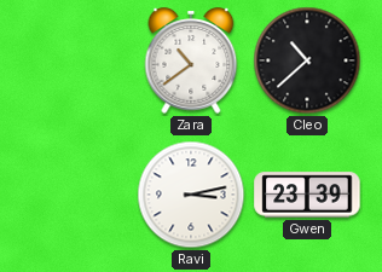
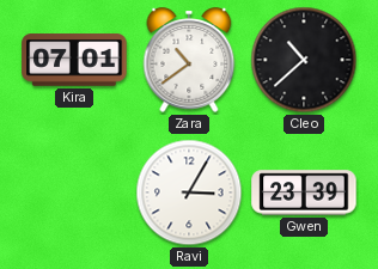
Kira: none -> 07:01 (74, 60)
Ravi: 3:13 -> 3:05 (189, 192)
